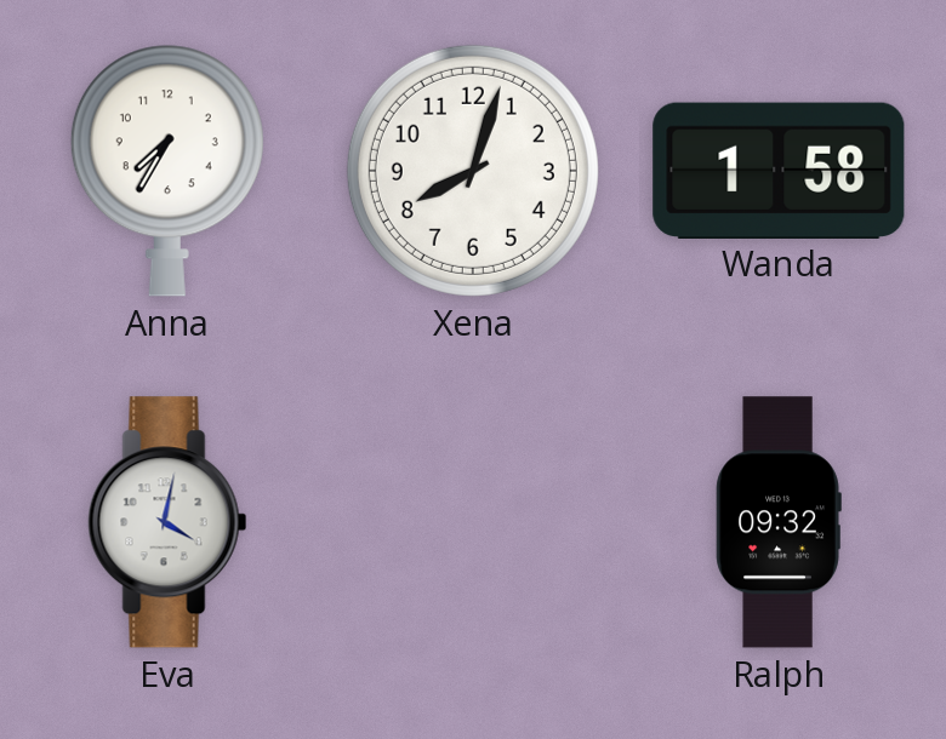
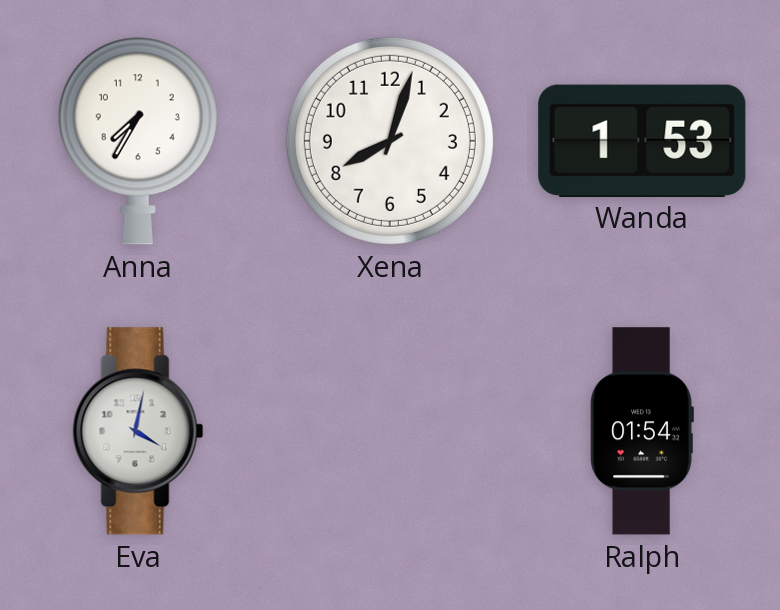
Wanda: 1:58 -> 1:53 (642, 140)
Ralph: 09:32 -> 01:54 (642, 431)
